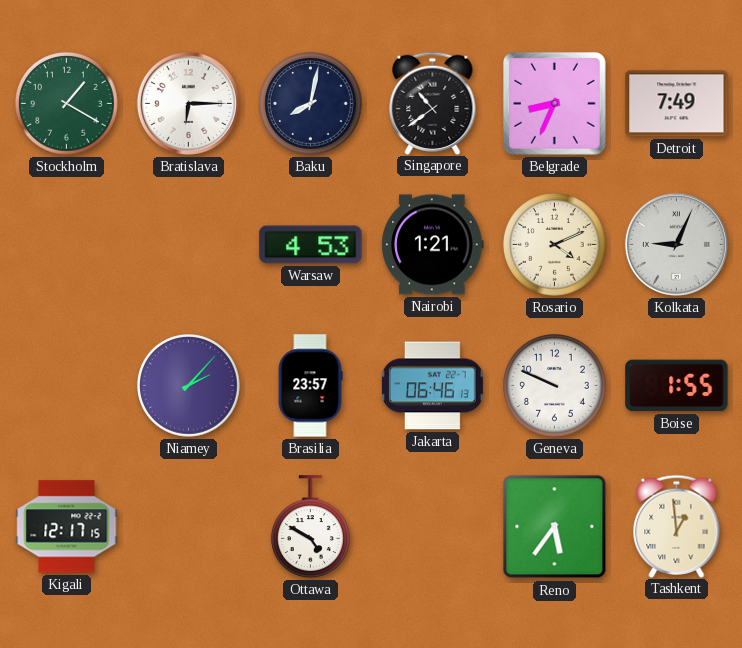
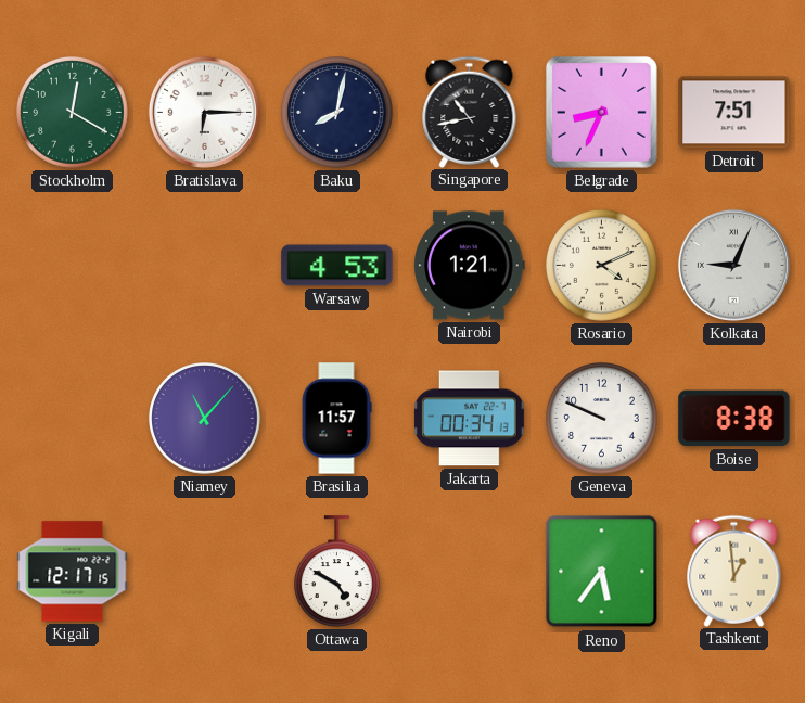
Stockholm: 1:20 -> 12:20 (73, 113)
Singapore: 10:39 -> 10:43 (470, 112)
Detroit: 7:49 -> 7:51 (734, 113)
Niamey: 2:07 -> 11:07 (205, 419)
Brasilia: 23:57 -> 11:57 (336, 419)
Jakarta: 06:46 -> 00:34 (469, 419)
Boise: 1:55 -> 8:38 (734, 419)
